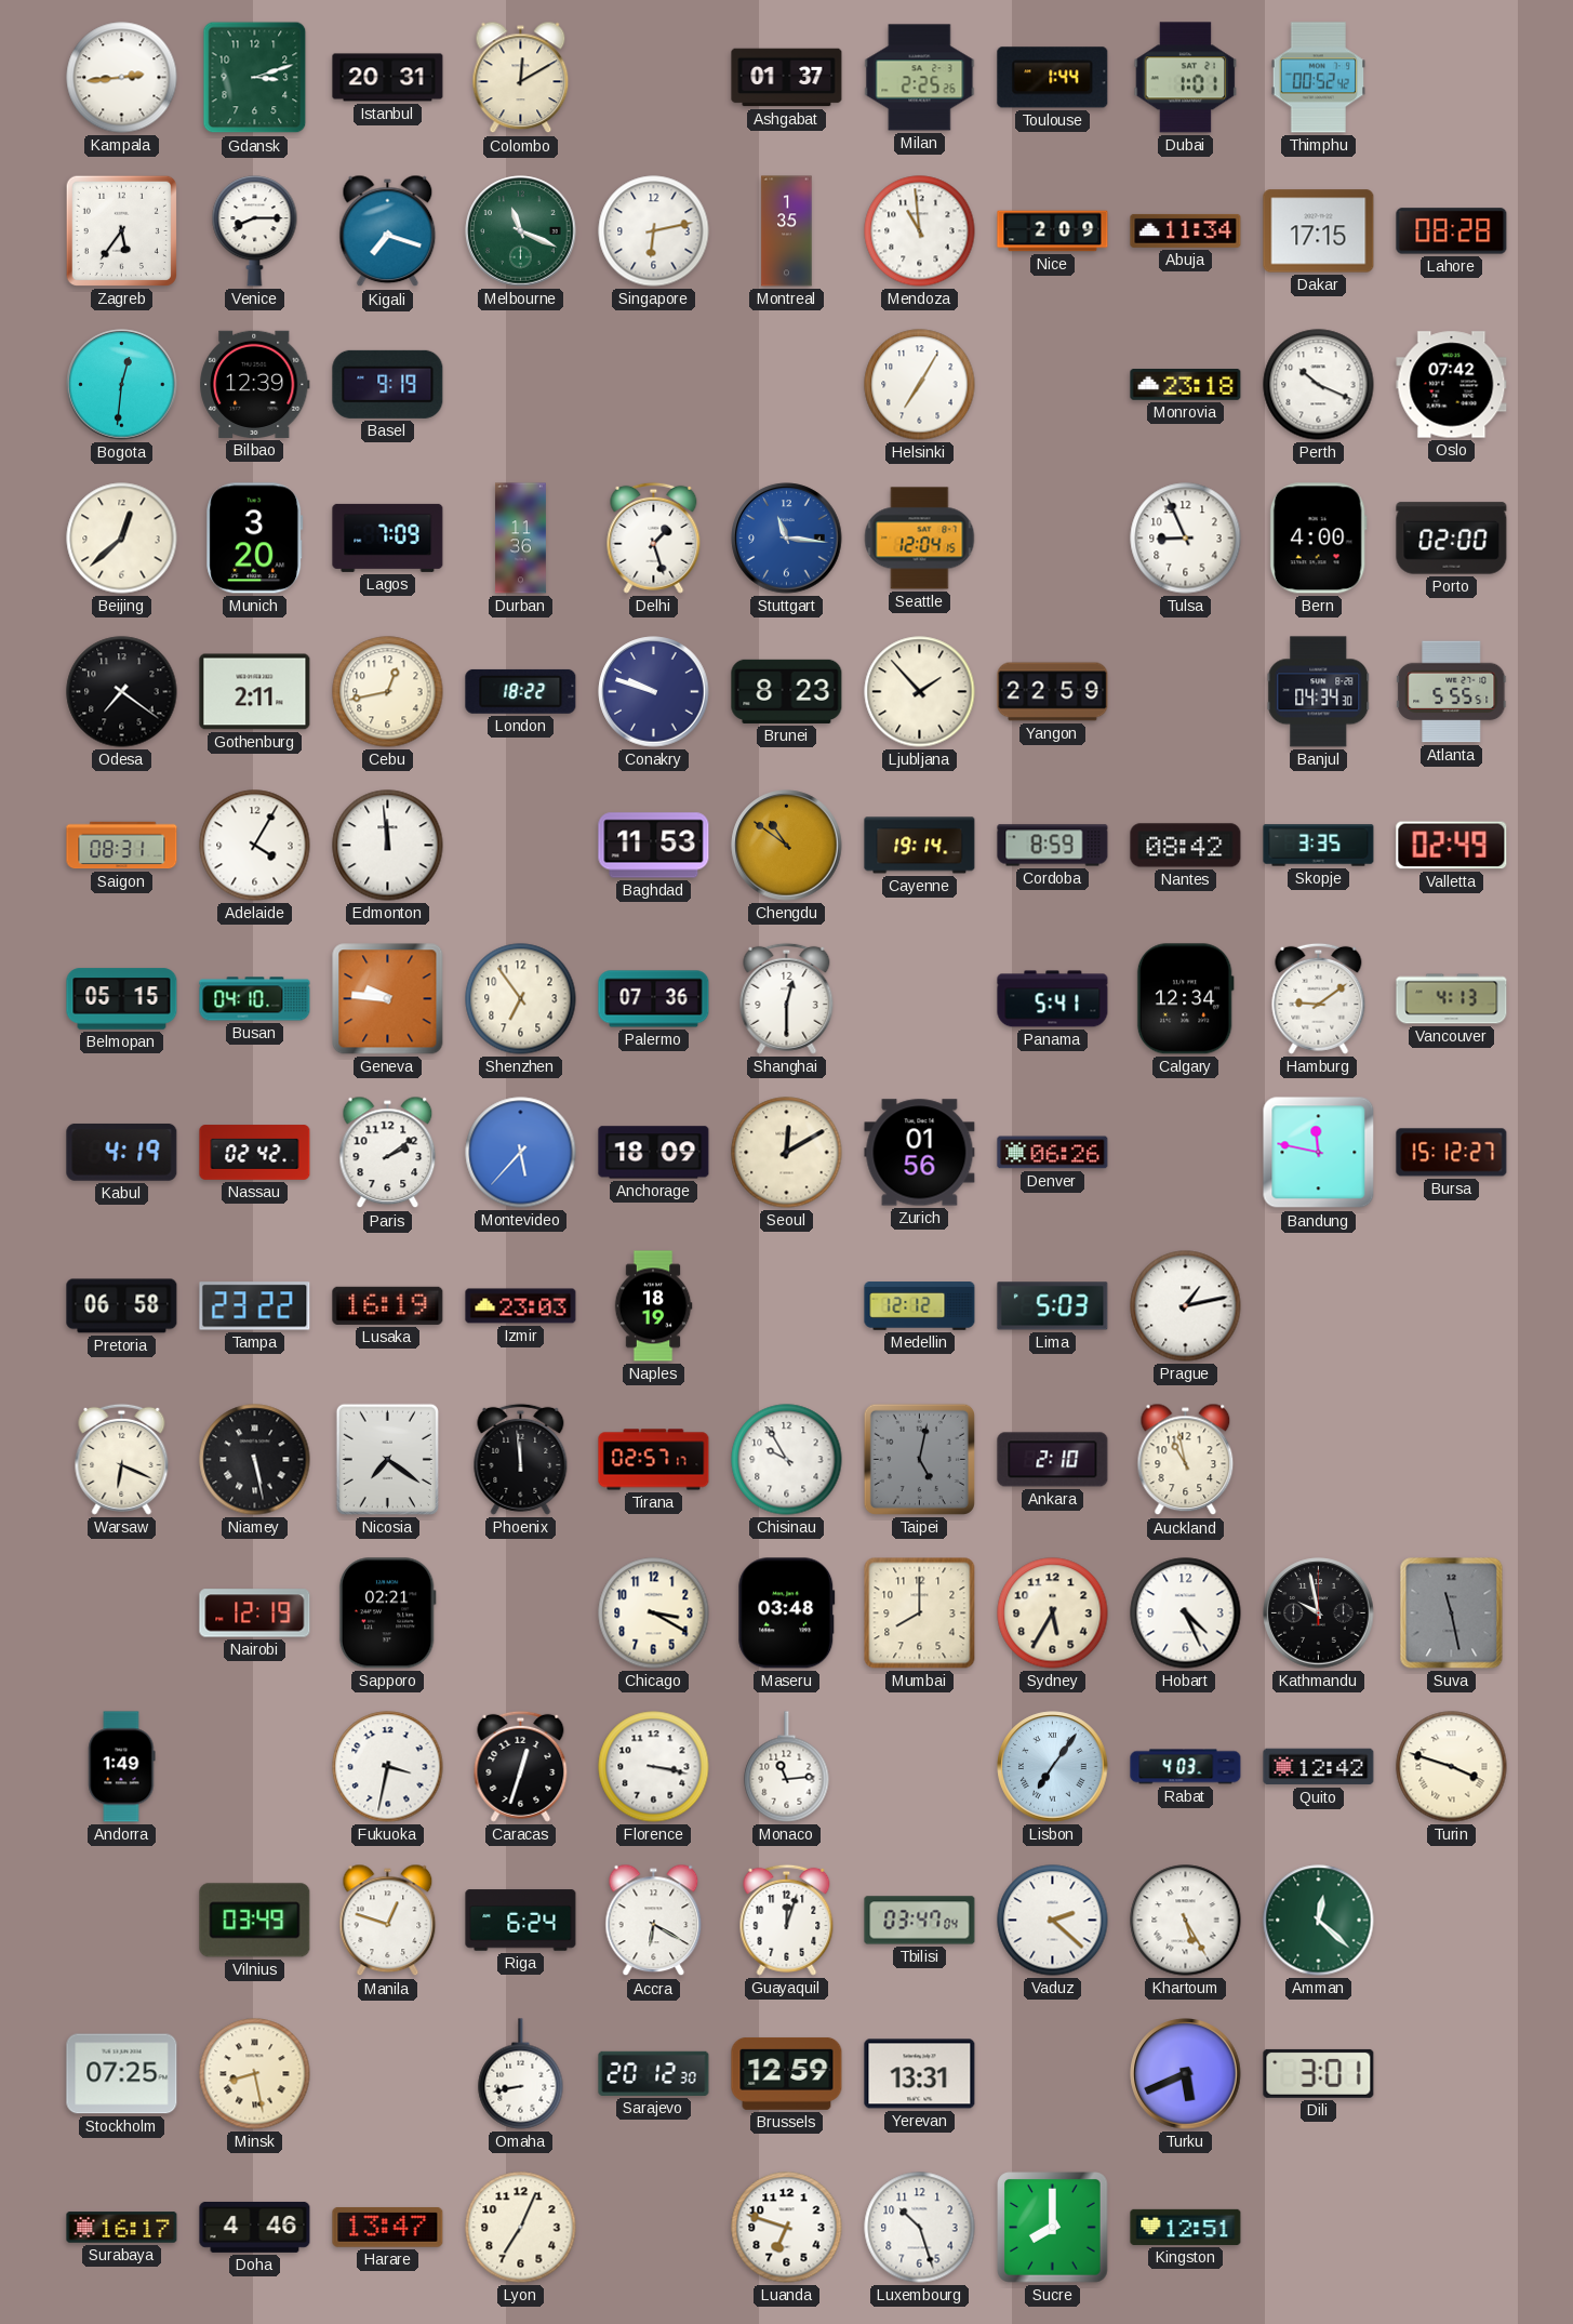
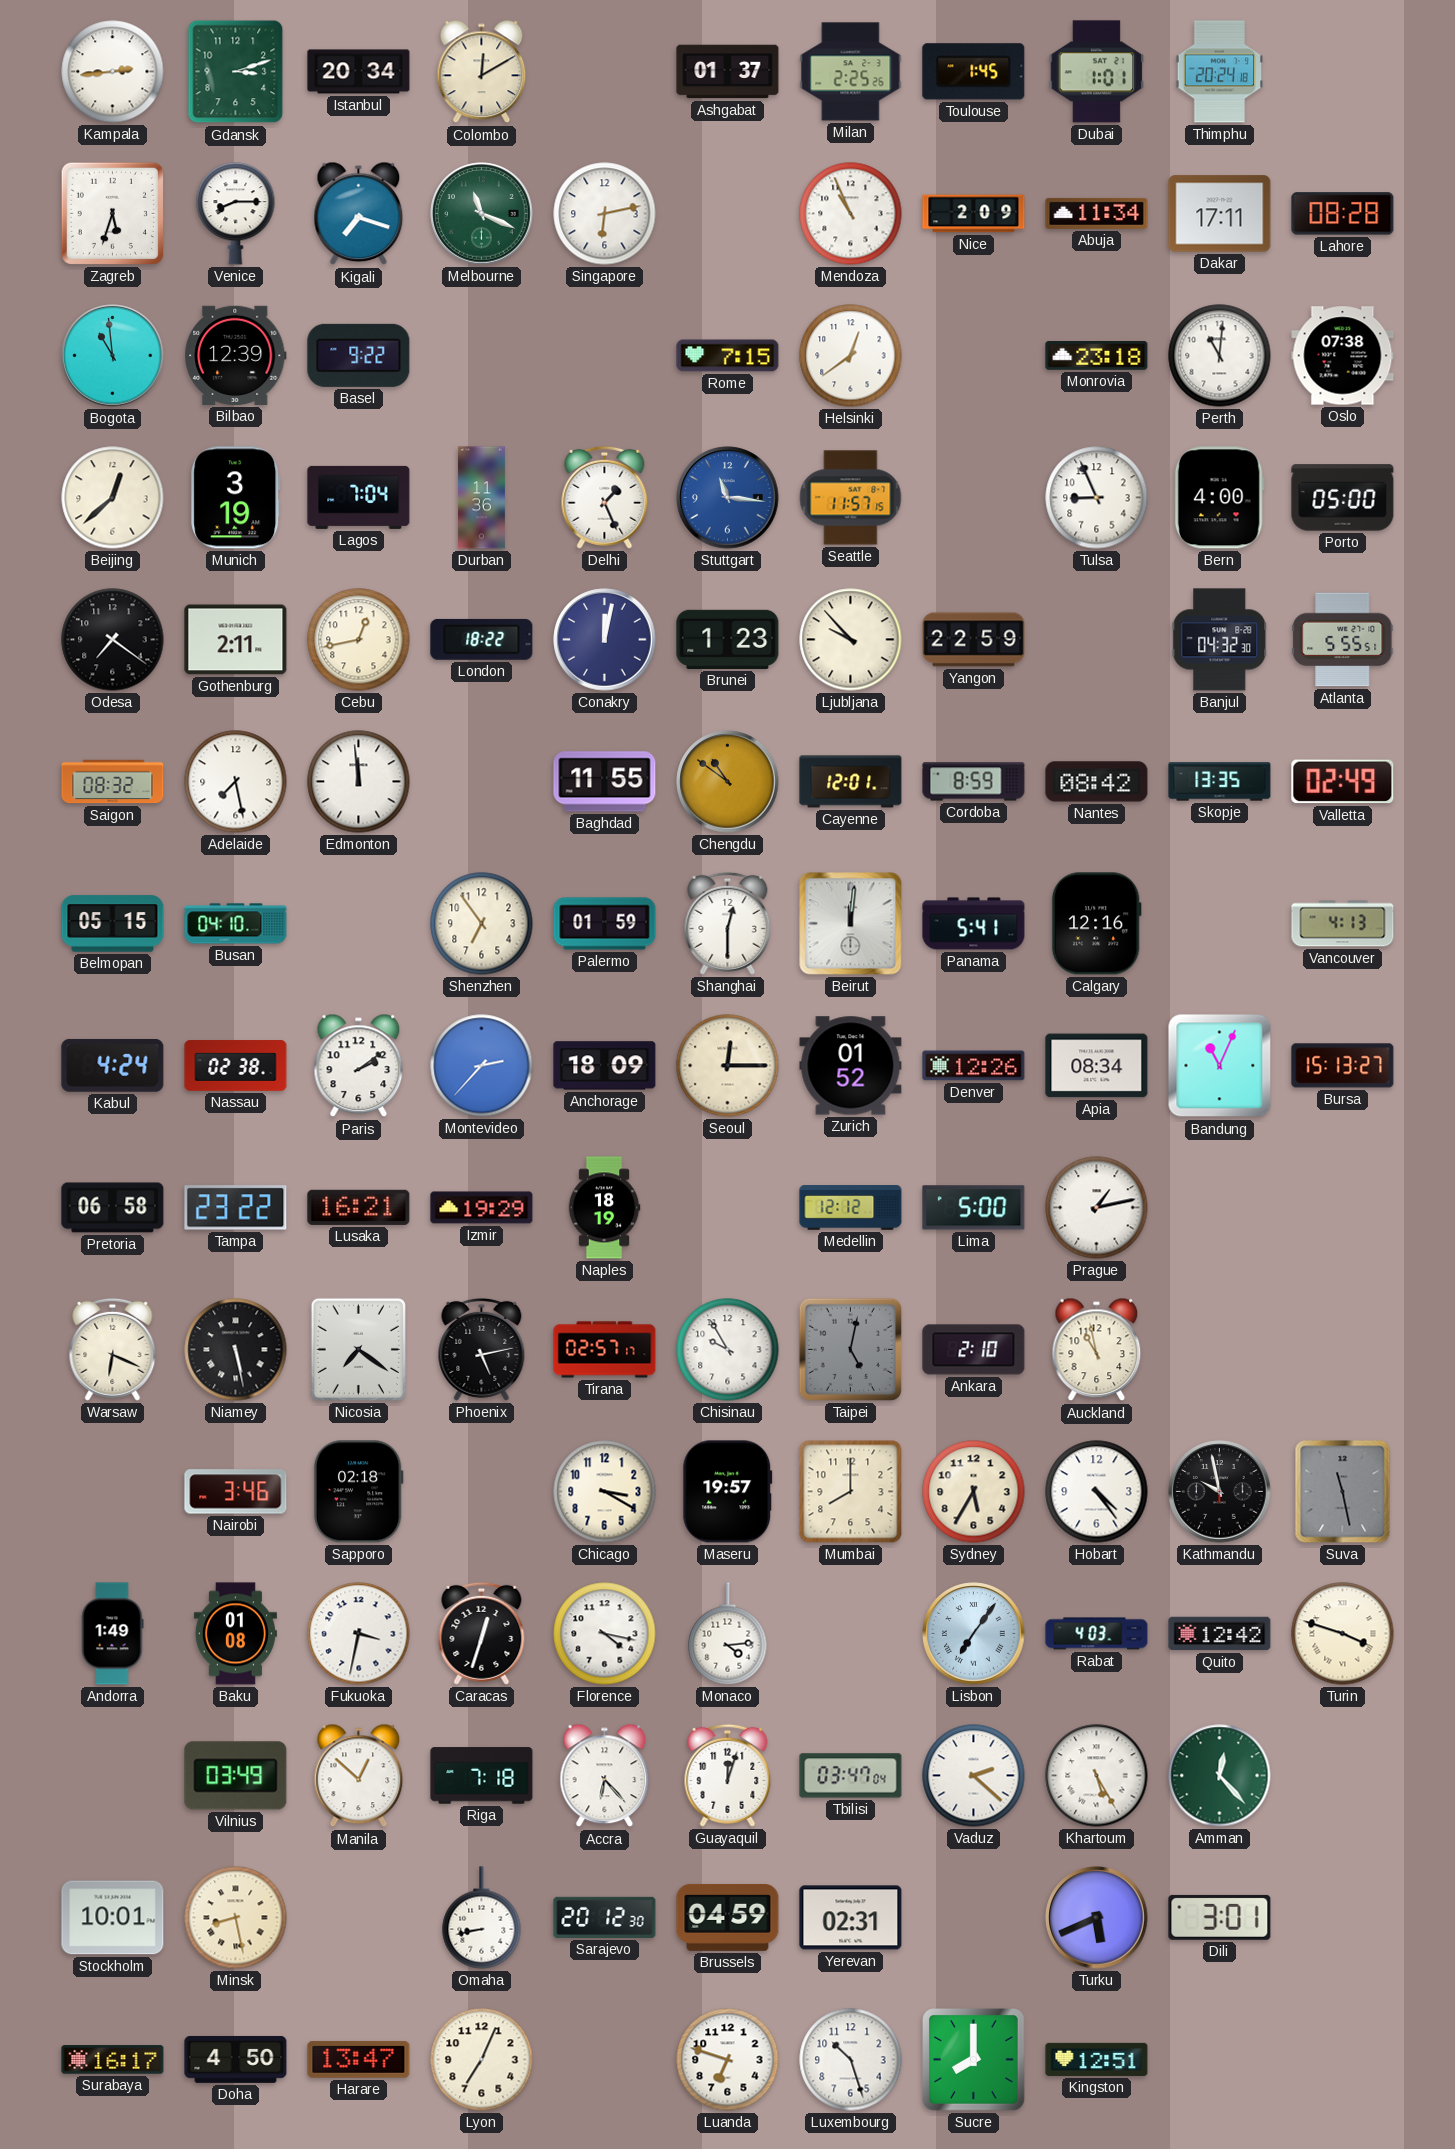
Istanbul: 20:31 -> 20:34 (359, 72)
Toulouse: 1:44 -> 1:45 (974, 72)
Thimphu: 00:52 -> 20:24 (1220, 72)
Zagreb: 5:36 -> 5:33 (112, 213)
Montreal: 1:35 -> none (787, 231)
Mendoza: 10:59 -> 10:56 (851, 214)
Dakar: 17:15 -> 17:11 (1220, 214)
Bogota: 12:31 -> 10:59 (113, 356)
Basel: 9:19 -> 9:22 (359, 355)
Rome: none -> 7:15 (728, 356)
Helsinki: 7:05 -> 12:39 (851, 356)
Perth: 10:19 -> 11:01 (1220, 356)
Oslo: 07:42 -> 07:38 (1343, 356)
Munich: 3:20 -> 3:19 (236, 498)
Lagos: 7:09 -> 7:04 (359, 497)
Delhi: 1:27 -> 1:26 (605, 497)
Seattle: 12:04 -> 11:57 (851, 498)
Porto: 02:00 -> 05:00 (1343, 498)
Conakry: 9:48 -> 12:02 (605, 640)
Brunei: 8:23 -> 1:23 (728, 639)
Ljubljana: 1:53 -> 9:53 (851, 640)
Banjul: 04:34 -> 04:32 (1220, 640)
Saigon: 08:31 -> 08:32 (113, 782)
Adelaide: 4:05 -> 7:28 (236, 782)
Baghdad: 11:53 -> 11:55 (605, 782)
Cayenne: 19:14 -> 12:01 (851, 782)
Skopje: 3:35 -> 13:35 (1220, 782)
Geneva: 9:46 -> none (388, 999)
Palermo: 07:36 -> 01:59 (605, 924)
Beirut: none -> 12:01 (851, 924)
Calgary: 12:34 -> 12:16 (1096, 924)
Hamburg: 9:09 -> none (1319, 998)
Kabul: 4:19 -> 4:24 (113, 1065)
Nassau: 02:42 -> 02:38 (236, 1066)
Montevideo: 5:37 -> 2:37 (482, 1066)
Seoul: 12:10 -> 12:15 (728, 1066)
Zurich: 01:56 -> 01:52 (851, 1066)
Denver: 06:26 -> 12:26 (974, 1066)
Apia: none -> 08:34 (1097, 1066)
Bandung: 11:47 -> 11:04 (1220, 1066)
Bursa: 15:12 -> 15:13 (1343, 1066)
Lusaka: 16:19 -> 16:21 (359, 1207)
Izmir: 23:03 -> 19:29 (482, 1208)
Lima: 5:03 -> 5:00 (974, 1208)
Phoenix: 11:59 -> 5:13 (482, 1349)
Nairobi: 12:19 -> 3:46 (236, 1492)
Sapporo: 02:21 -> 02:18 (358, 1492)
Maseru: 03:48 -> 19:57 (728, 1492)
Hobart: 4:26 -> 4:24 (1097, 1492)
Baku: none -> 01:08 (235, 1634)
Florence: 3:17 -> 4:17 (605, 1634)
Monaco: 11:14 -> 4:14 (728, 1634)
Manila: 12:48 -> 12:52 (359, 1776)
Riga: 6:24 -> 7:18 (482, 1776)
Accra: 6:20 -> 6:23 (605, 1776)
Amman: 12:22 -> 12:23 (1220, 1776)
Stockholm: 07:25 -> 10:01 (113, 1918)
Brussels: 12:59 -> 04:59 (728, 1917)
Yerevan: 13:31 -> 02:31 (851, 1918)
Doha: 4:46 -> 4:50 (236, 2059)
